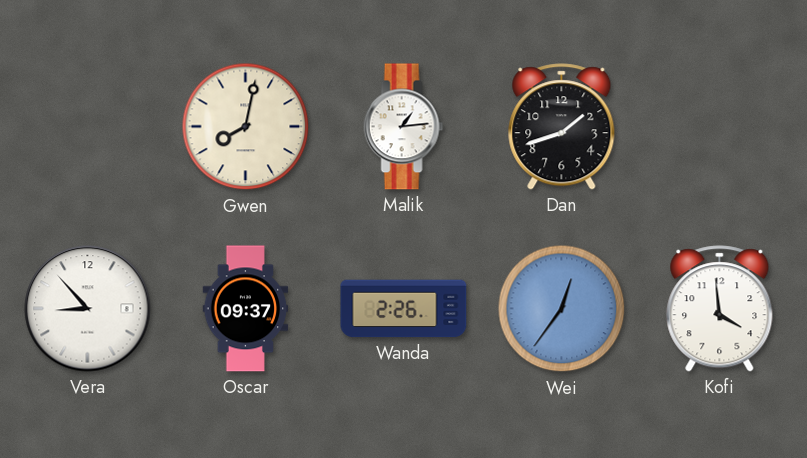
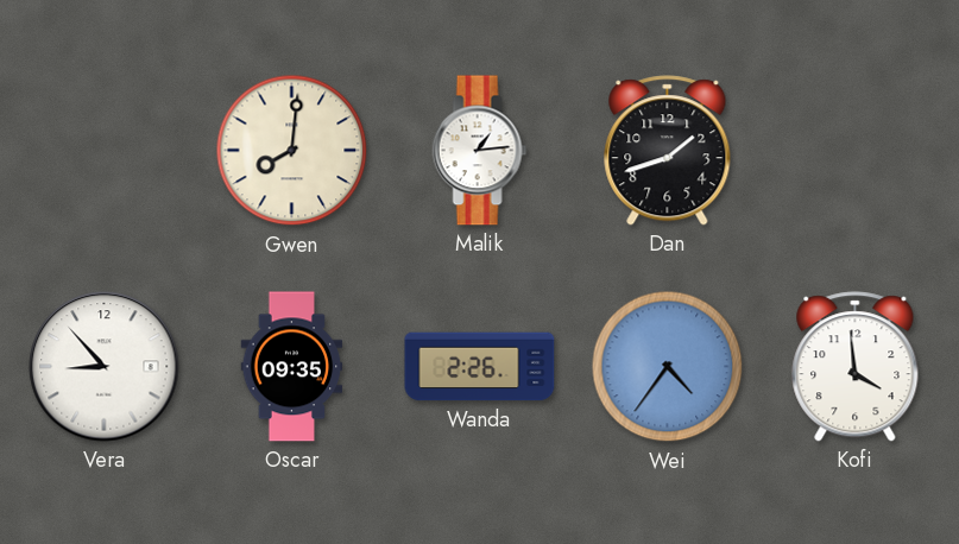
Gwen: 8:02 -> 8:01 (292, 151)
Oscar: 09:37 -> 09:35 (292, 367)
Wei: 12:36 -> 4:36 (668, 367)
